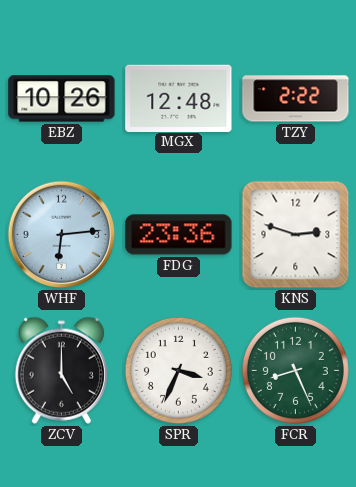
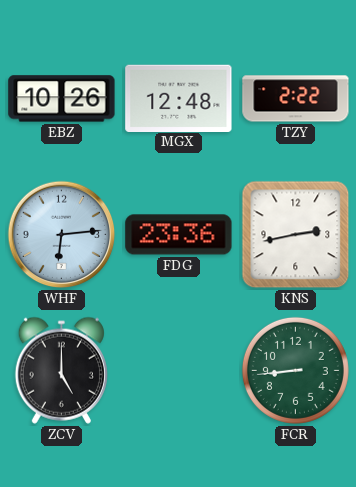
KNS: 2:48 -> 2:43 (296, 235)
SPR: 3:34 -> none (178, 370)
FCR: 8:26 -> 8:44 (295, 370)
